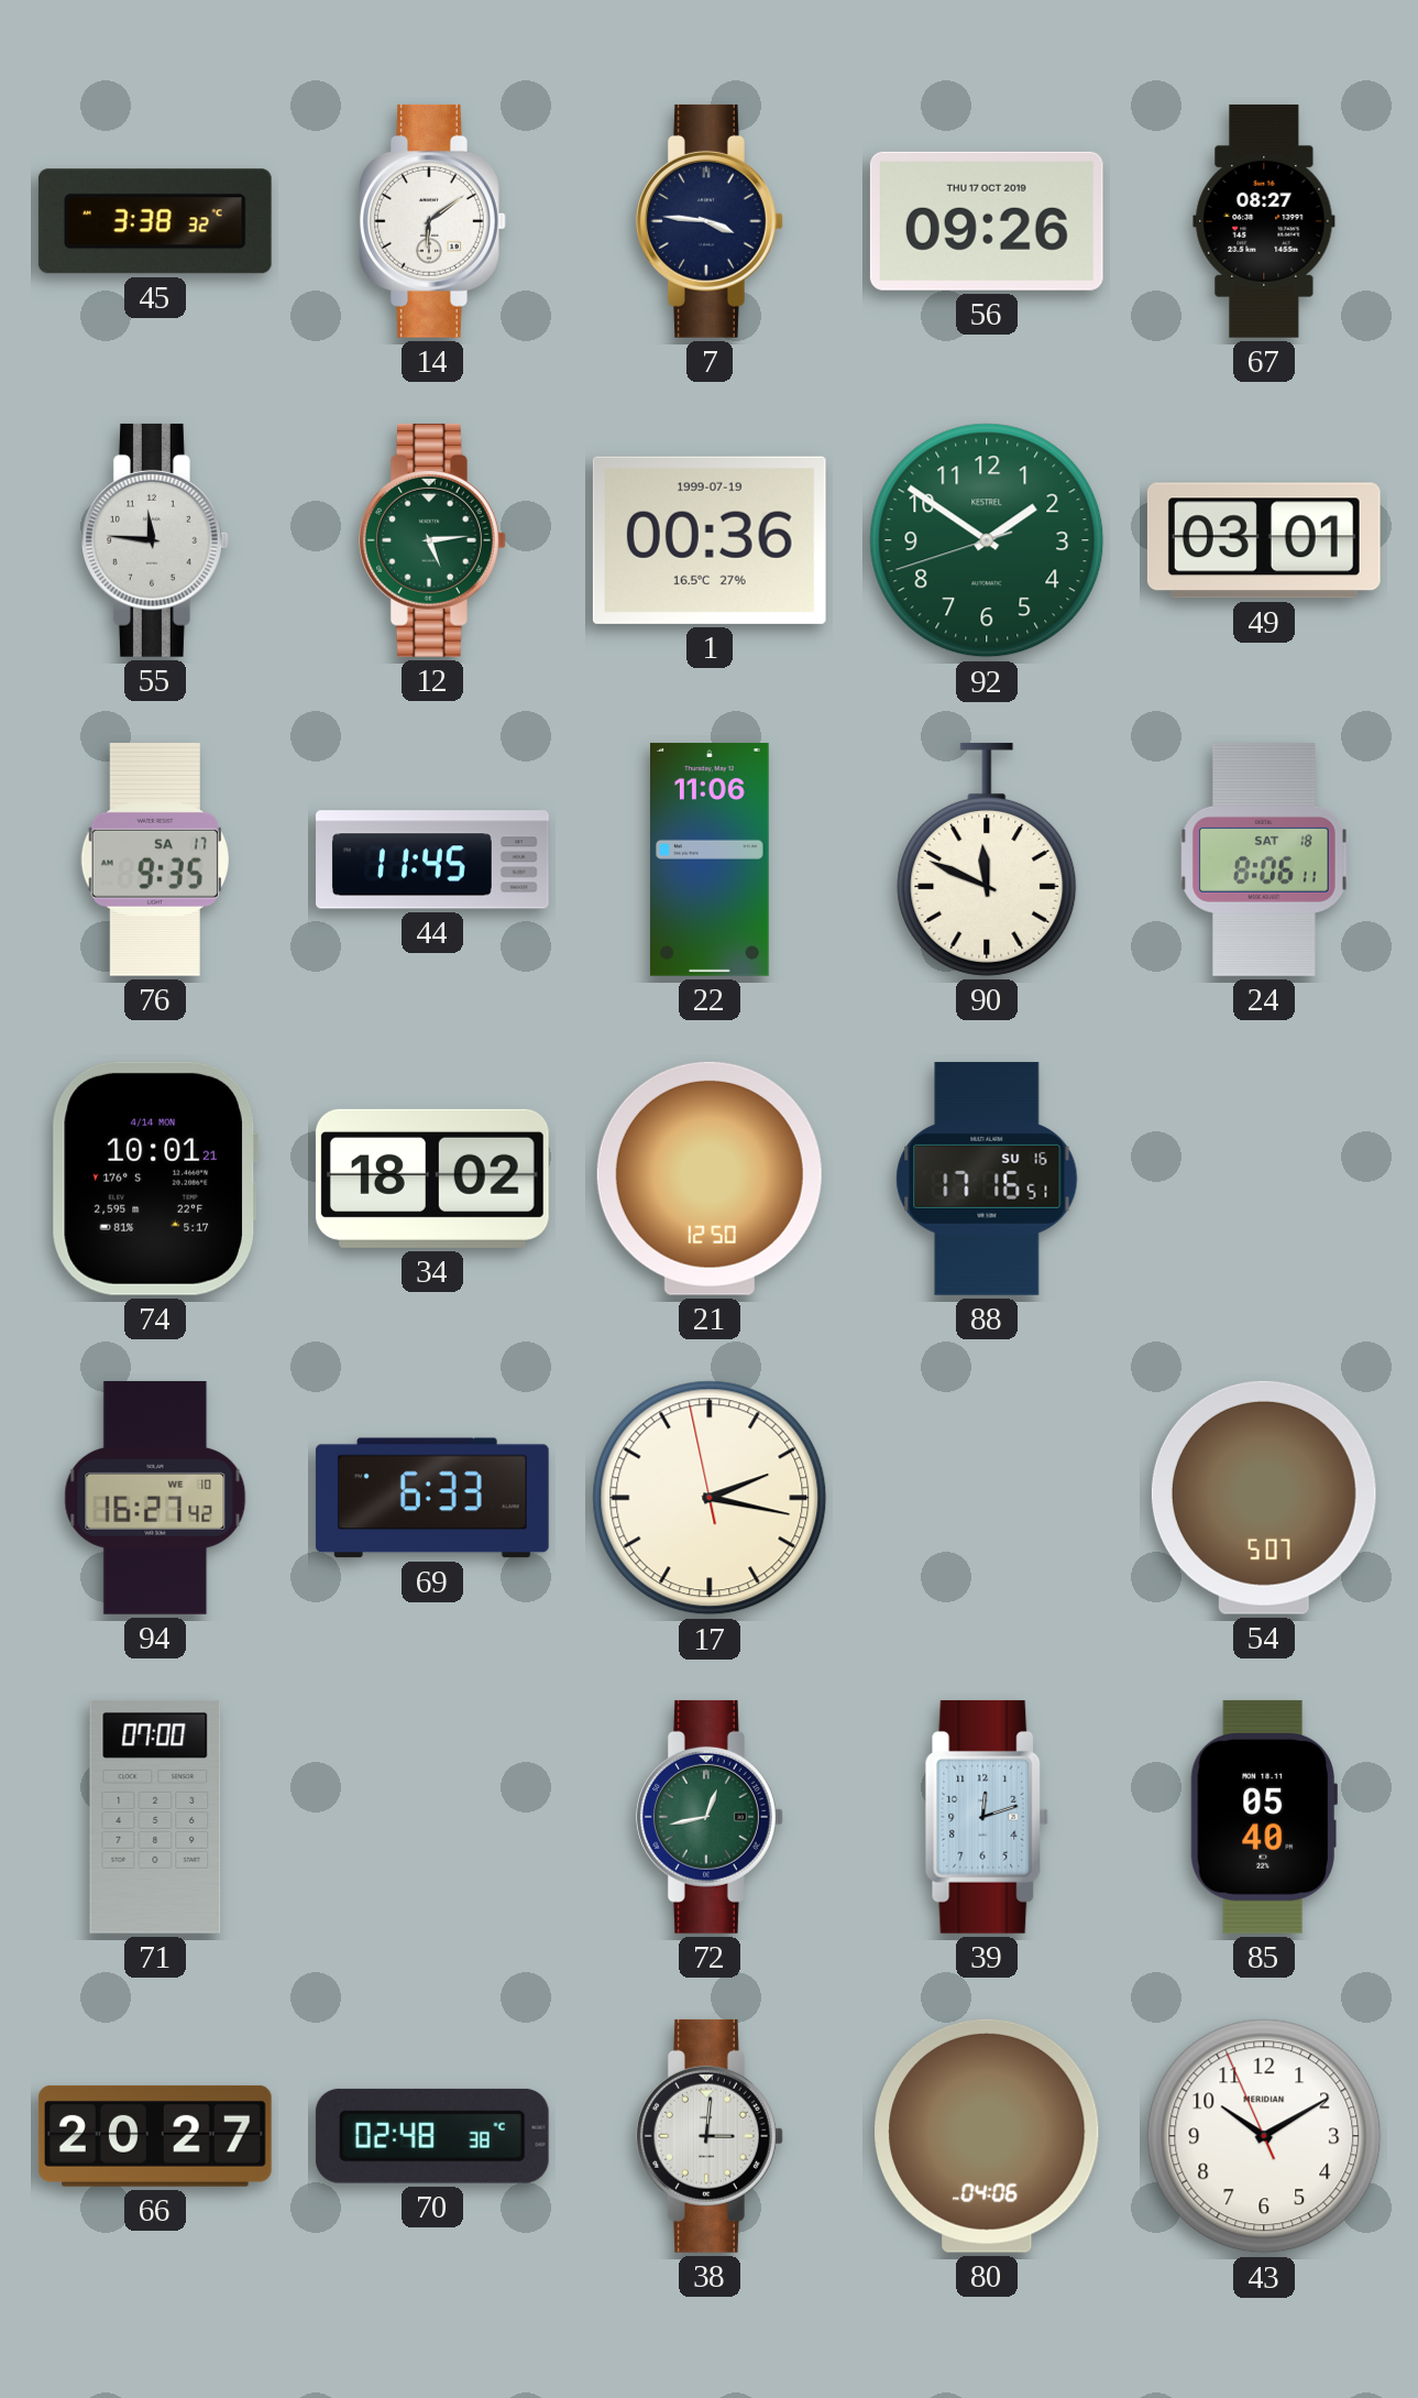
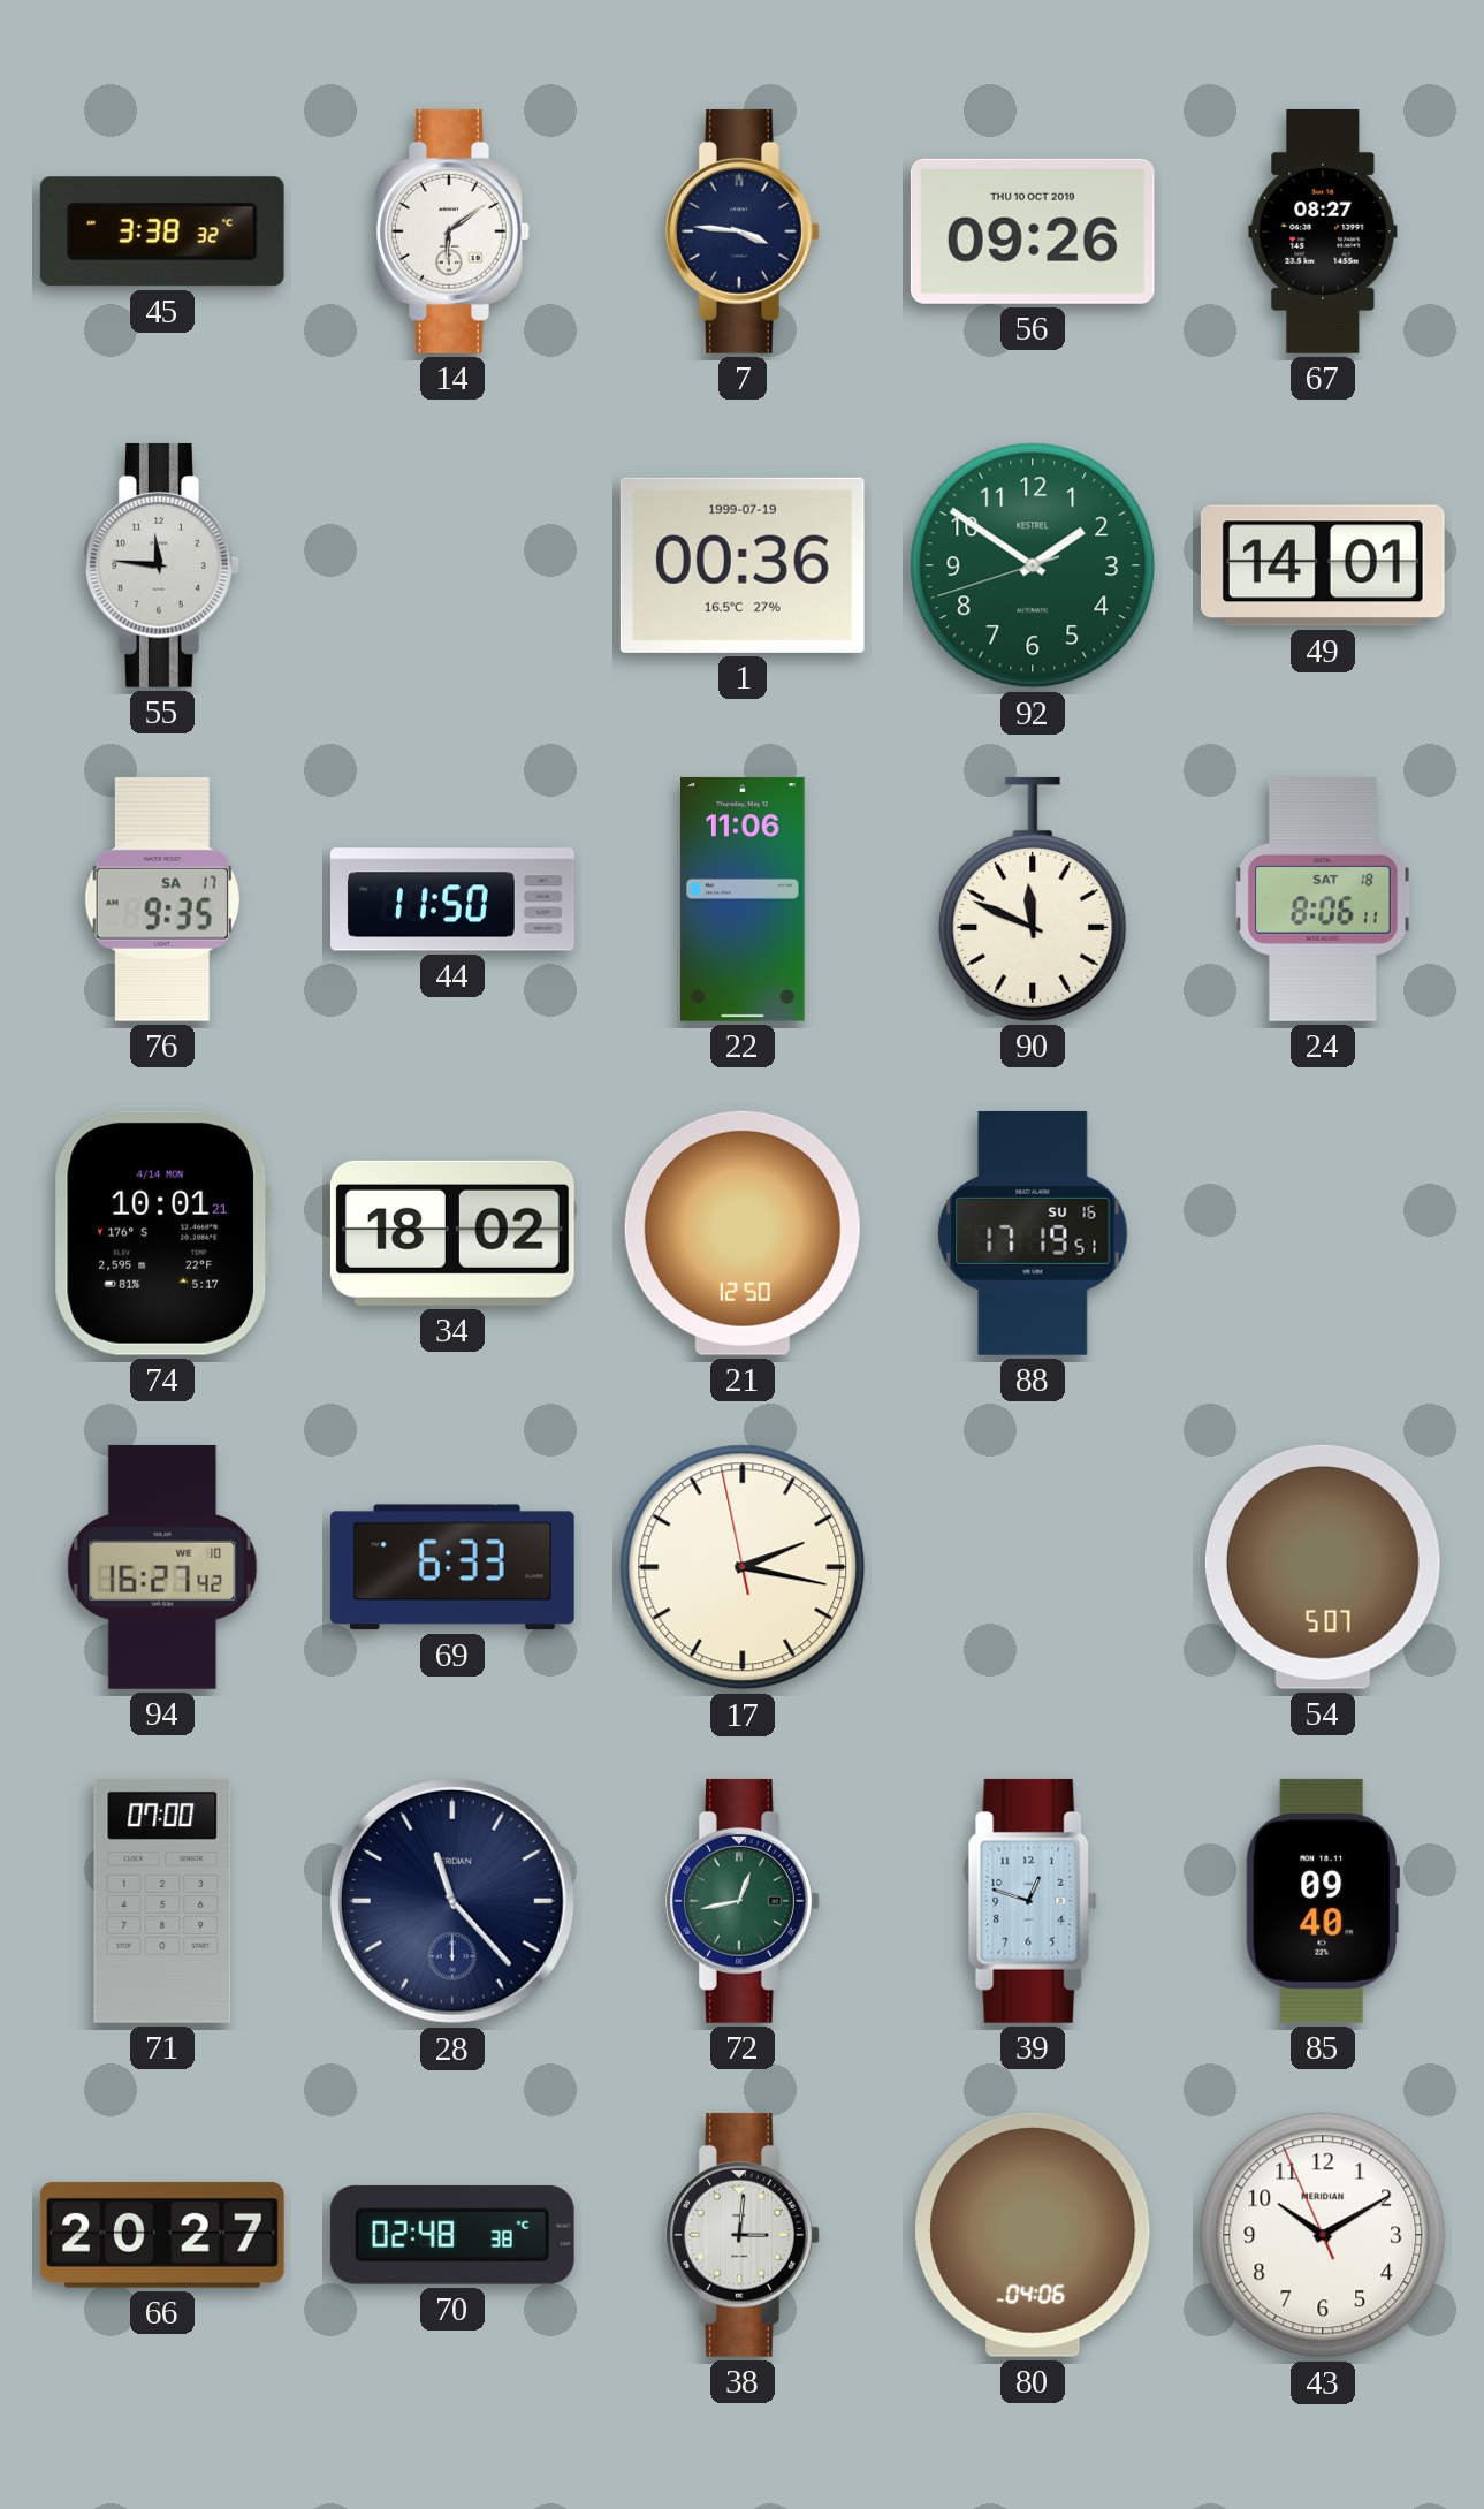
56 date: THU 17 OCT 2019 -> THU 10 OCT 2019 (1033, 231)
12: 5:14 -> none (433, 540)
49: 03:01 -> 14:01 (1323, 565)
44: 11:45 -> 11:50 (454, 899)
88: 17:16 -> 17:19 (1033, 1233)
28: none -> 11:23 (452, 1901)
39: 12:12 -> 12:48 (1033, 1901)
85: 05:40 -> 09:40 (1323, 1901)
